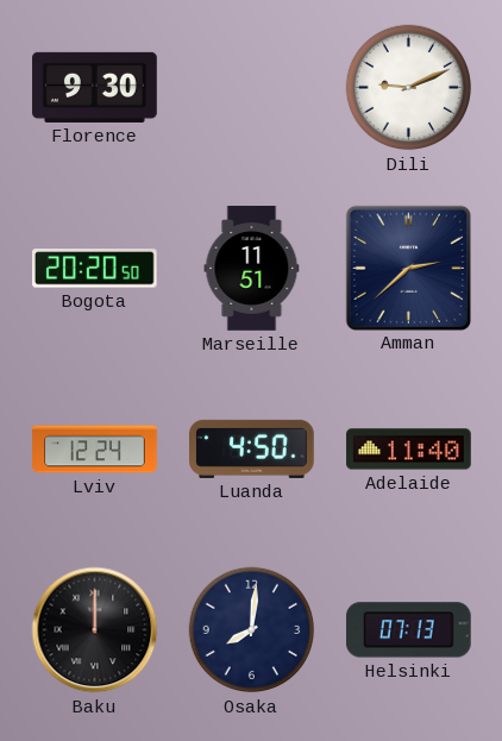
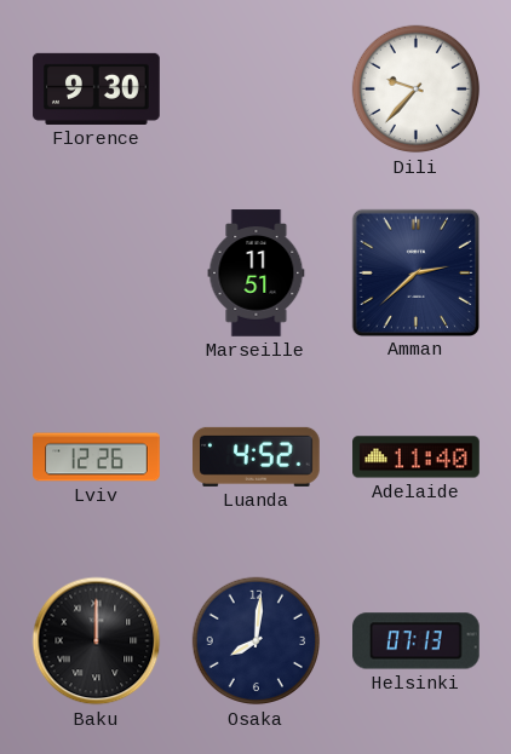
Dili: 9:11 -> 9:37 (417, 90)
Bogota: 20:20 -> none (95, 269)
Lviv: 12:24 -> 12:26 (97, 457)
Luanda: 4:50 -> 4:52 (257, 456)
